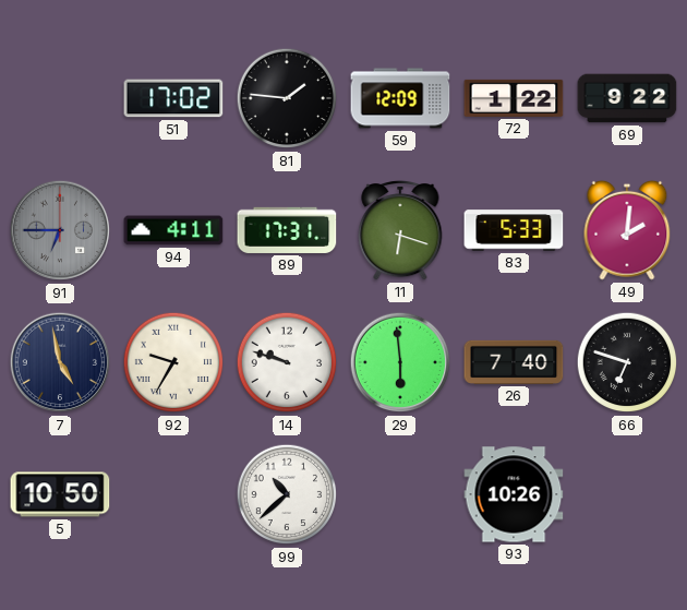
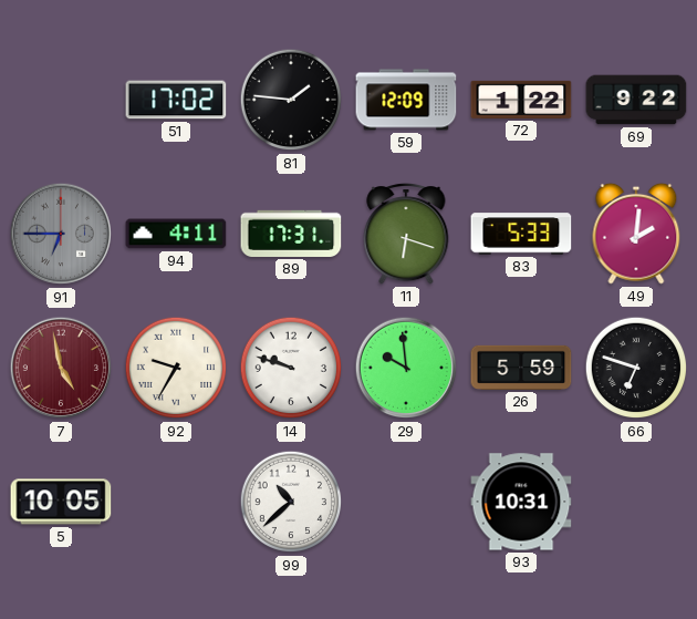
7 dial: navy -> burgundy (61, 368)
29: 5:59 -> 9:59 (406, 368)
26: 7:40 -> 5:59 (521, 368)
5: 10:50 -> 10:05 (61, 502)
93: 10:26 -> 10:31 (521, 502)
